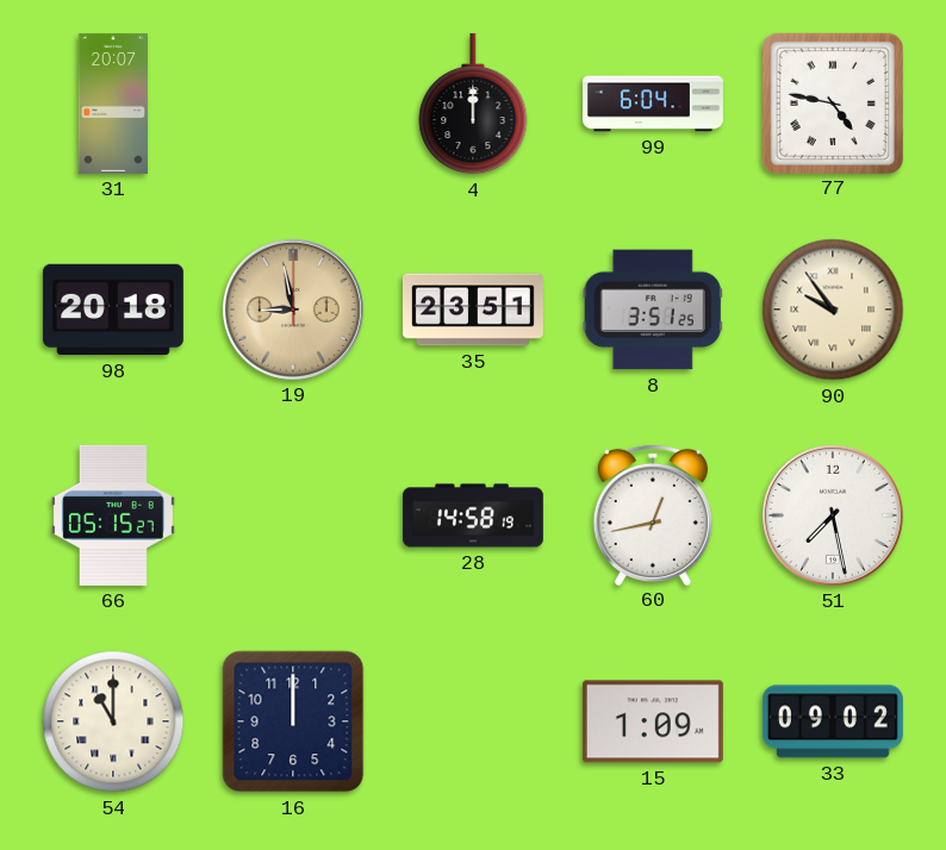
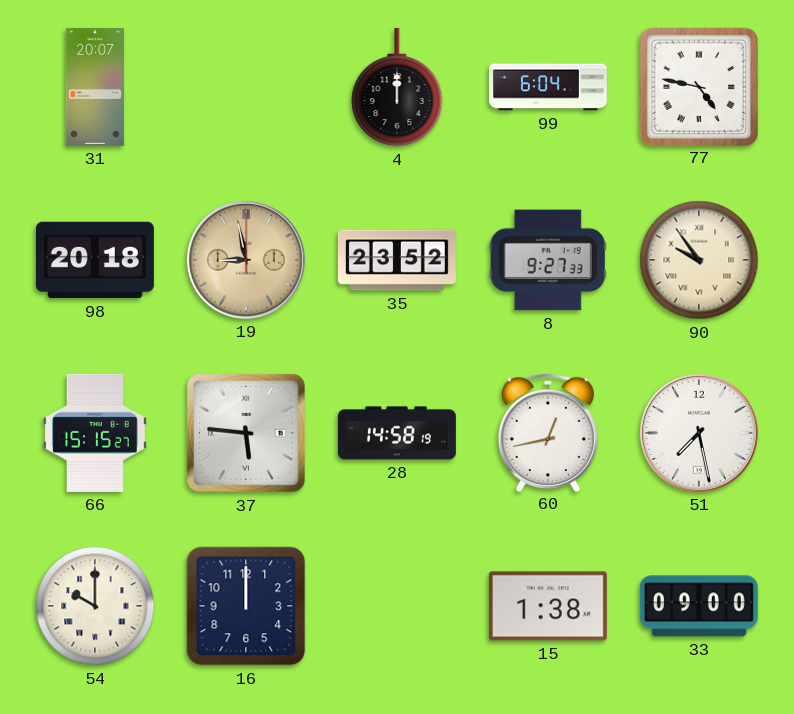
35: 23:51 -> 23:52 (397, 260)
8: 3:51 -> 9:27 (548, 260)
66: 05:15 -> 15:15 (95, 433)
37: none -> 5:46 (246, 433)
54: 11:00 -> 10:00 (95, 606)
15: 1:09 -> 1:38 (548, 606)
33: 09:02 -> 09:00 (699, 606)
